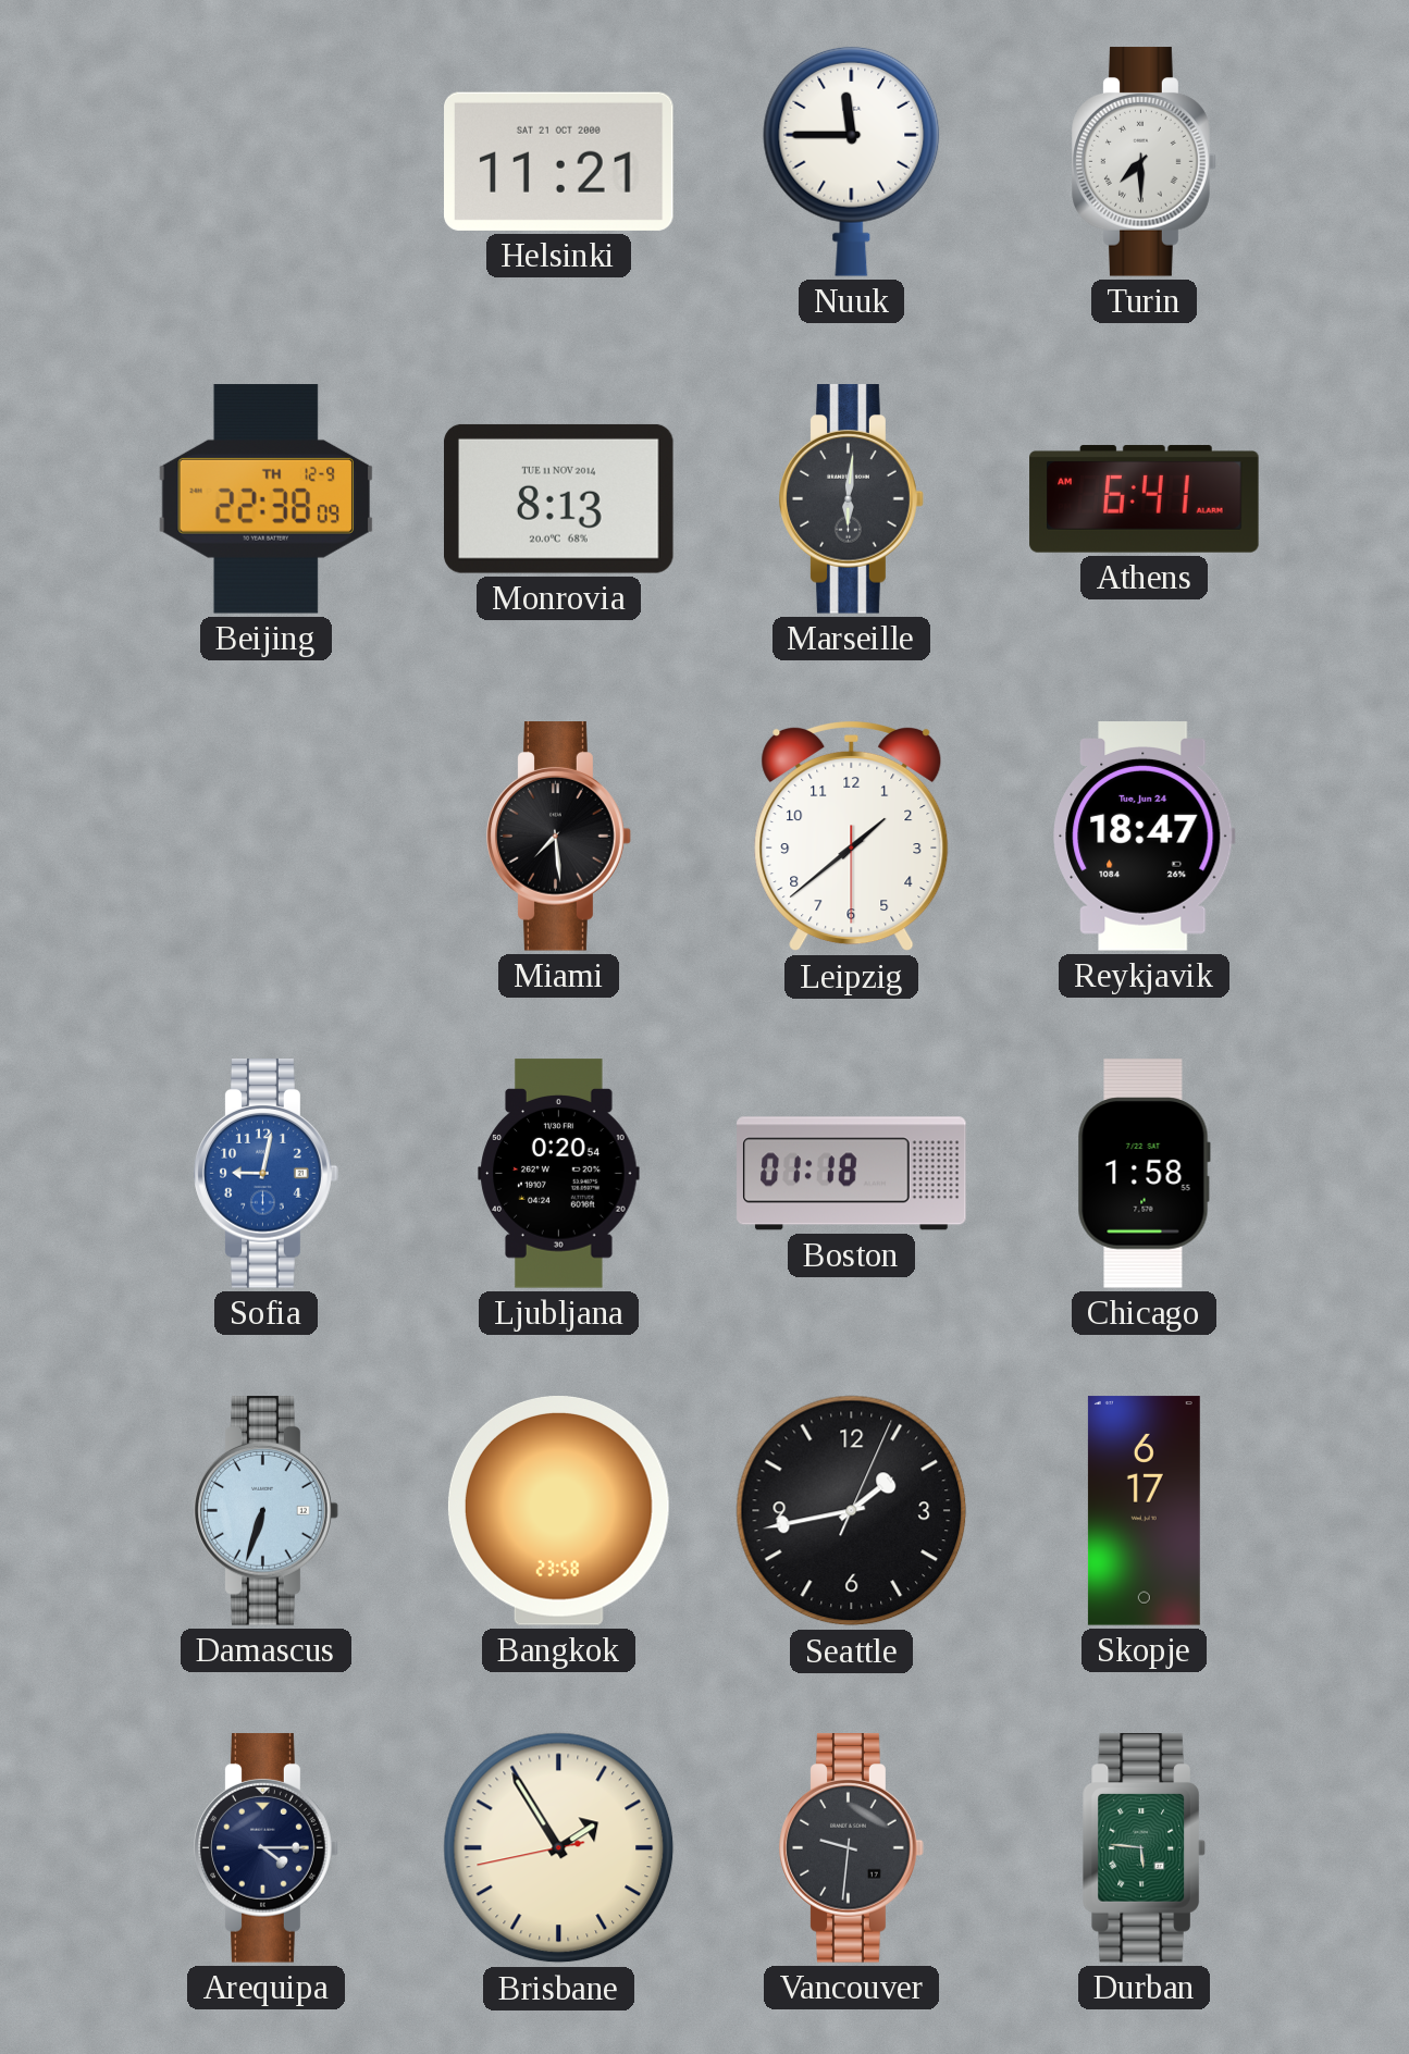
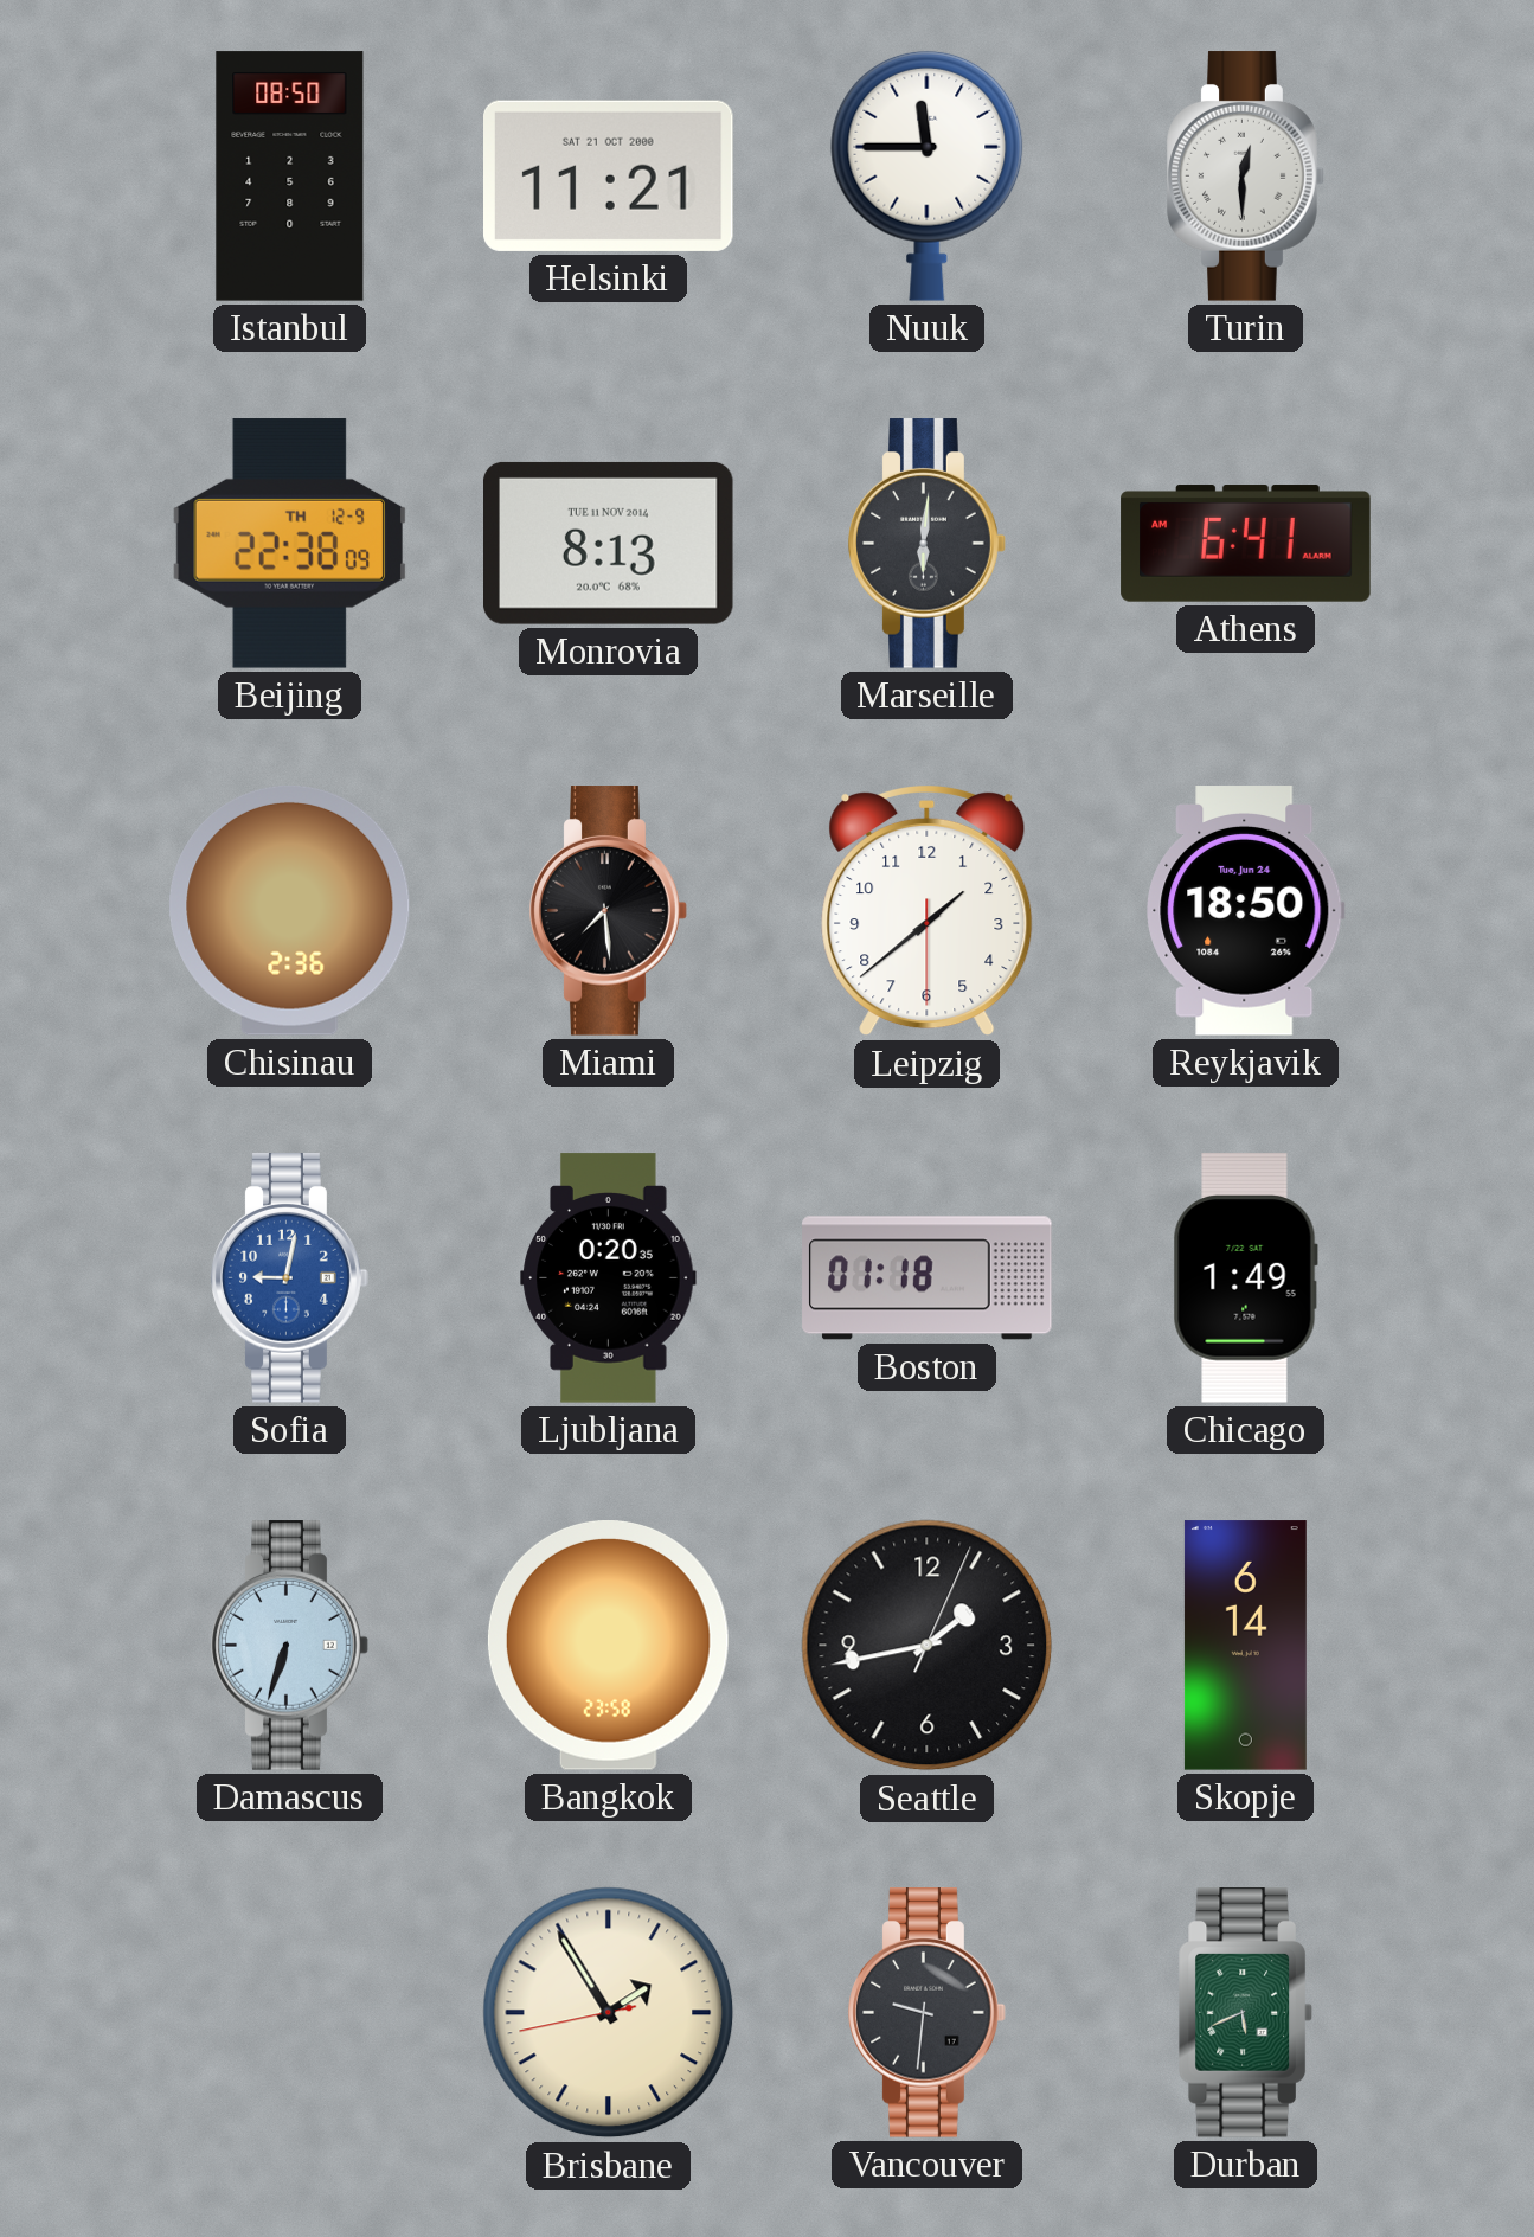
Istanbul: none -> 08:50 (290, 177)
Turin: 7:30 -> 12:30 (1246, 177)
Chisinau: none -> 2:36 (290, 910)
Reykjavik: 18:47 -> 18:50 (1246, 911)
Ljubljana: 0:20:54 -> 0:20:35 (609, 1278)
Chicago: 1:58 -> 1:49 (1245, 1278)
Skopje: 6:17 -> 6:14 (1245, 1646)
Arequipa: 4:15 -> none (267, 1848)
Durban: 5:46 -> 5:41 (1245, 2013)
